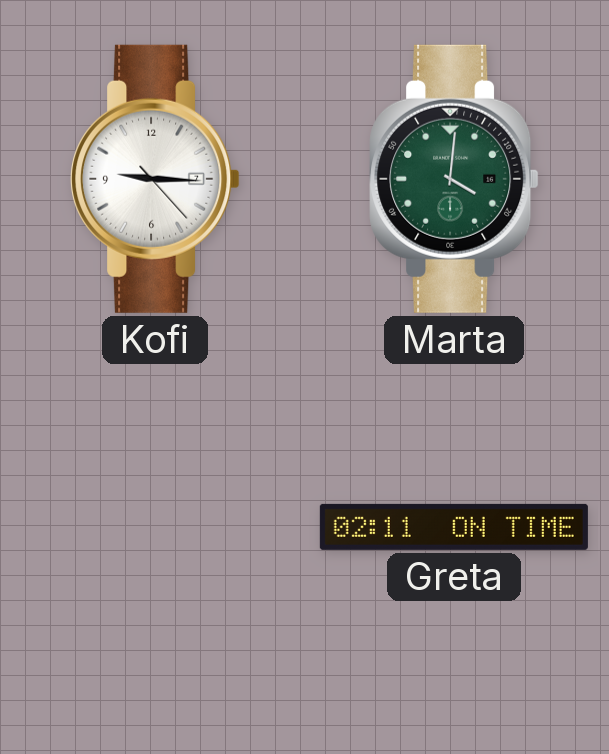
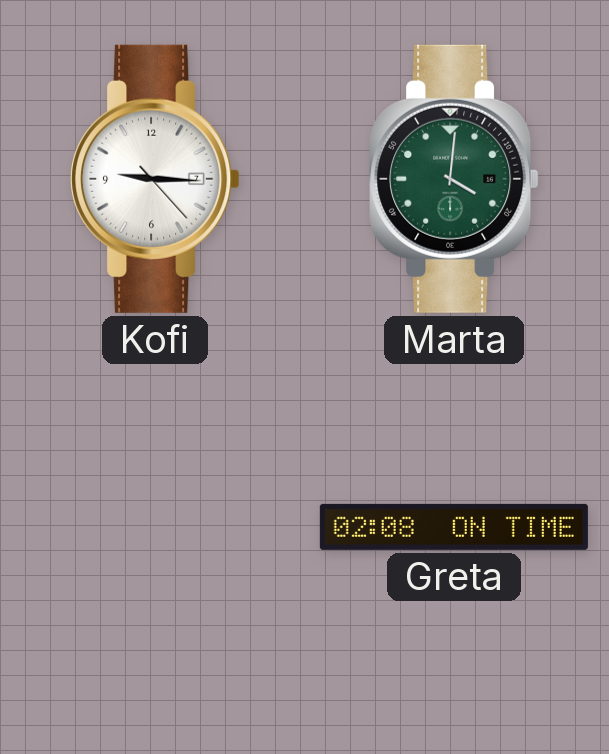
Greta: 02:11 -> 02:08 (454, 527)
